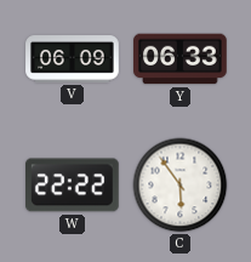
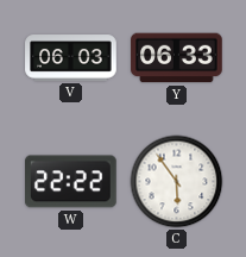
V: 06:09 -> 06:03 (71, 58)
